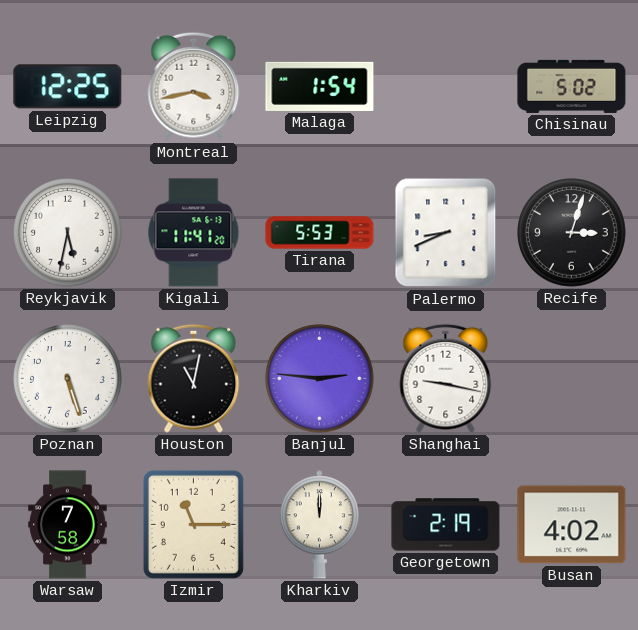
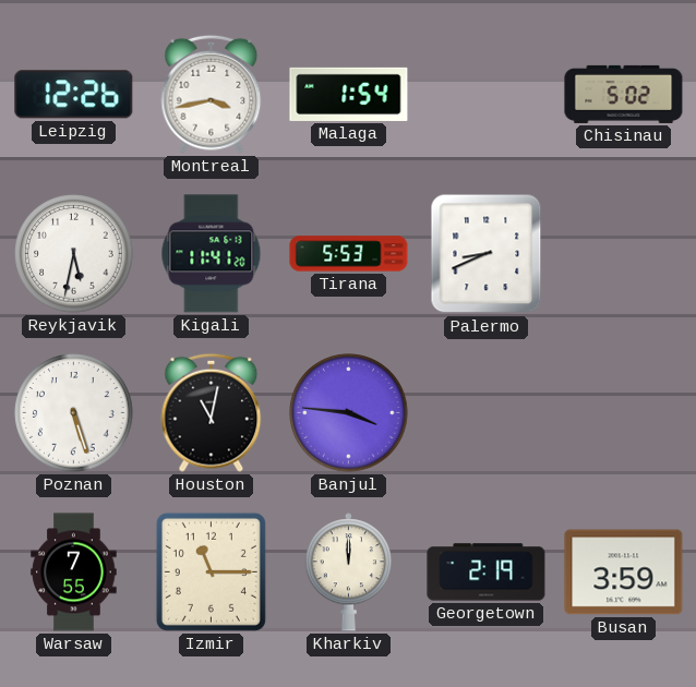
Leipzig: 12:25 -> 12:26 (74, 95)
Recife: 3:03 -> none (572, 233)
Banjul: 2:46 -> 3:46 (349, 413)
Shanghai: 9:17 -> none (446, 378)
Warsaw: 7:58 -> 7:55 (74, 572)
Busan: 4:02 -> 3:59 (624, 572)
